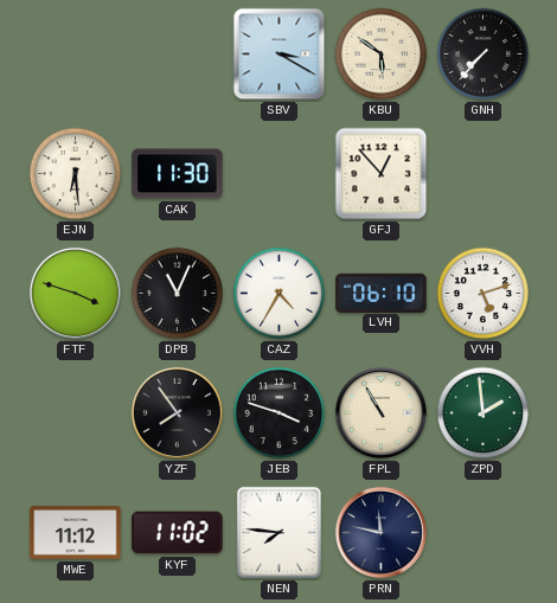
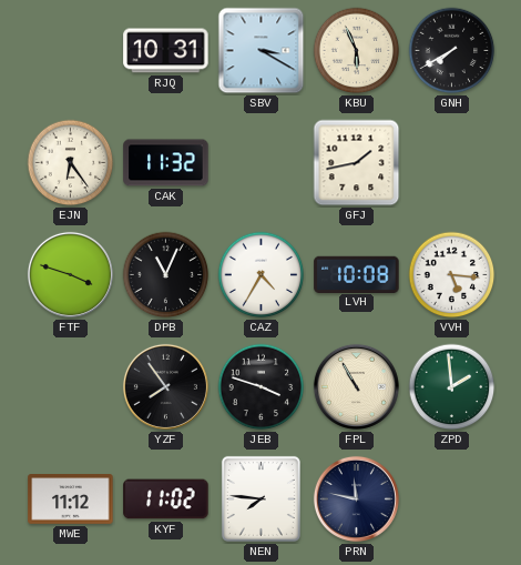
RJQ: none -> 10:31 (166, 51)
KBU: 5:51 -> 5:56 (357, 51)
GNH: 7:37 -> 7:40 (452, 51)
EJN: 6:29 -> 6:24 (71, 163)
CAK: 11:30 -> 11:32 (166, 163)
GFJ: 12:53 -> 1:43 (357, 163)
LVH: 06:10 -> 10:08 (357, 274)
VVH: 5:12 -> 5:16 (452, 275)
